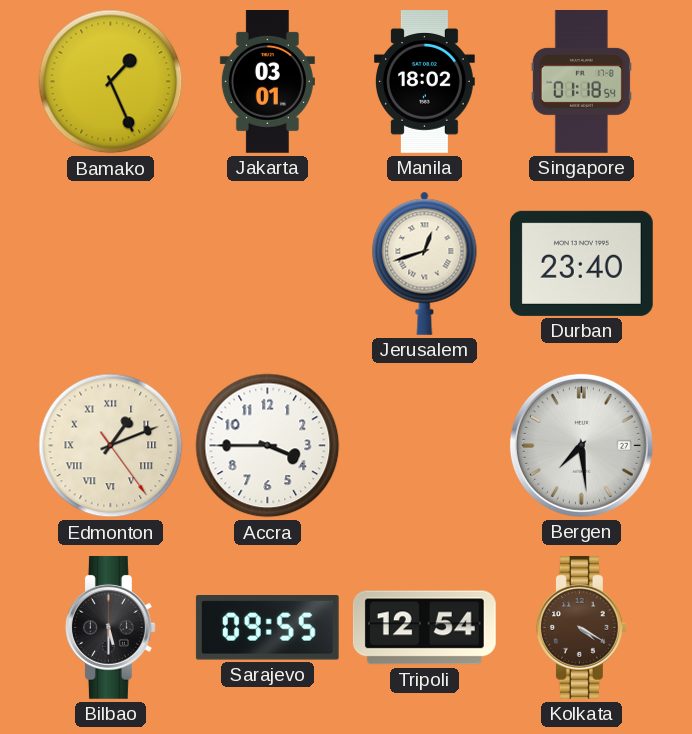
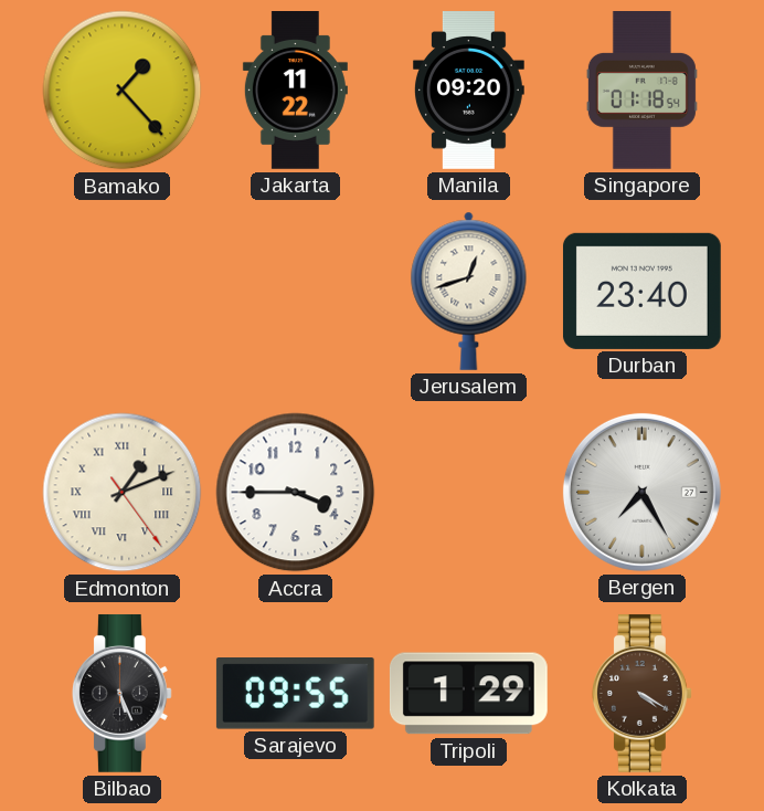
Bamako: 1:26 -> 1:23 (123, 91)
Jakarta: 03:01 -> 11:22 (295, 91)
Manila: 18:02 -> 09:20 (468, 91)
Bergen: 7:29 -> 7:25 (641, 492)
Bilbao: 5:30 -> 5:26 (121, 693)
Tripoli: 12:54 -> 1:29 (468, 694)
